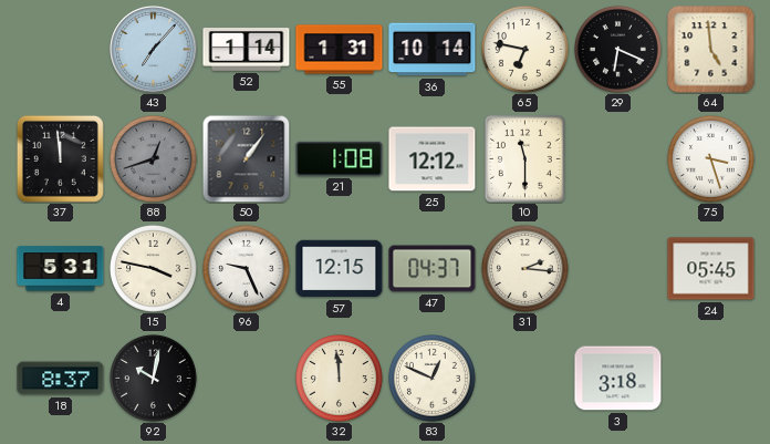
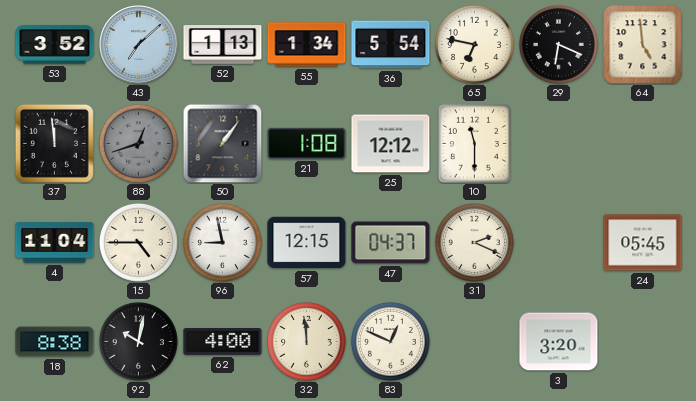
53: none -> 3:52 (55, 45)
43: 7:07 -> 7:08 (139, 45)
52: 1:14 -> 1:13 (223, 45)
55: 1:31 -> 1:34 (307, 45)
36: 10:14 -> 5:54 (391, 45)
75: 3:27 -> none (711, 159)
4: 5:31 -> 11:04 (55, 243)
15: 3:47 -> 4:45 (139, 243)
96: 9:26 -> 8:58 (223, 243)
31: 2:16 -> 2:19 (475, 243)
18: 8:37 -> 8:38 (55, 342)
62: none -> 4:00 (223, 342)
3: 3:18 -> 3:20 (559, 342)
